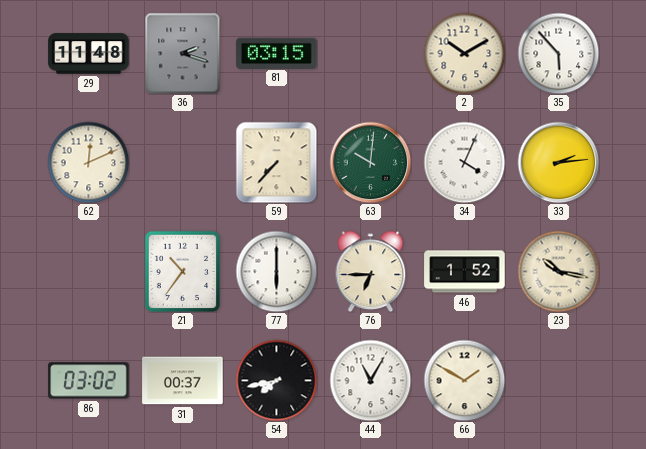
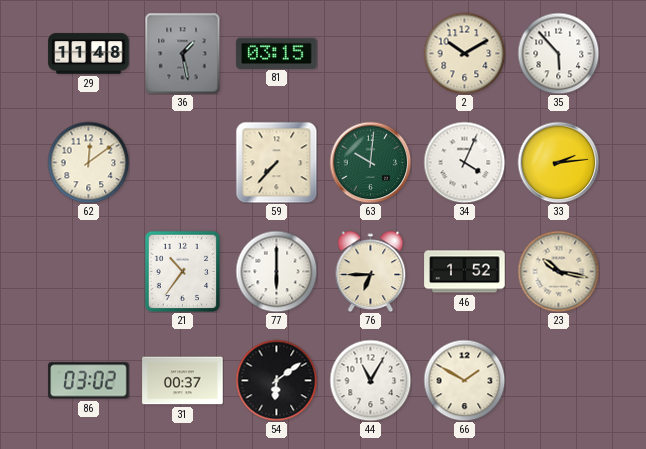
36: 2:18 -> 1:28 (183, 53)
62: 12:11 -> 12:09 (88, 162)
54: 7:43 -> 6:09 (276, 380)
